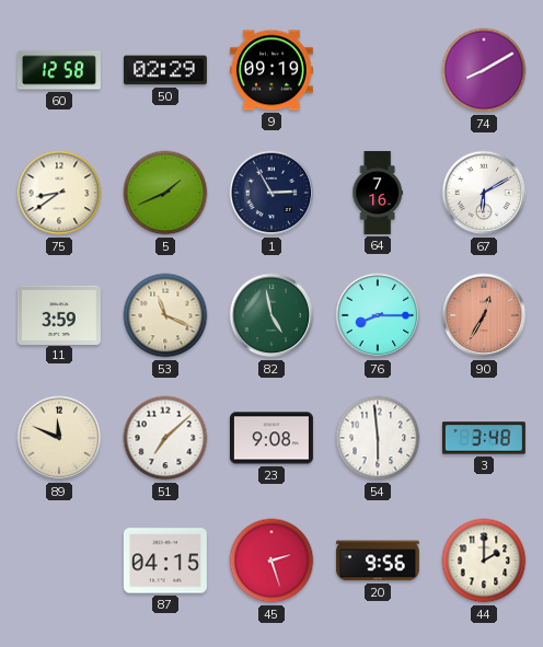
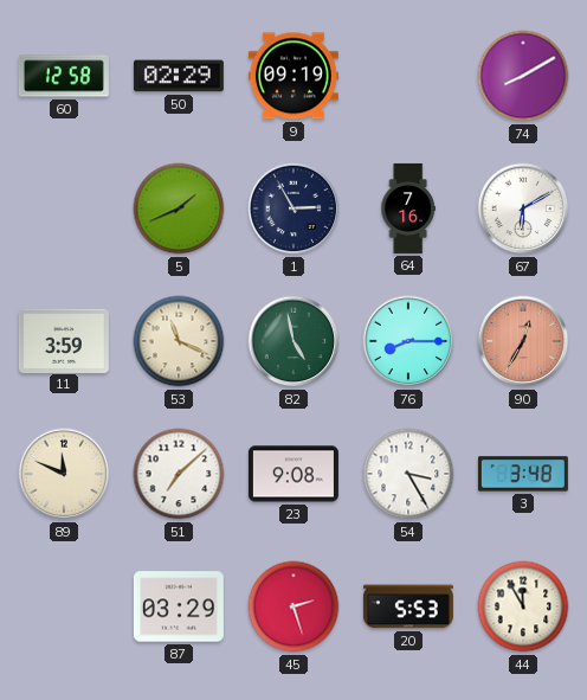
75: 8:39 -> none (59, 193)
54: 5:59 -> 3:25 (408, 474)
87: 04:15 -> 03:29 (179, 606)
20: 9:56 -> 5:53 (408, 606)
44: 2:00 -> 11:55 (523, 606)
